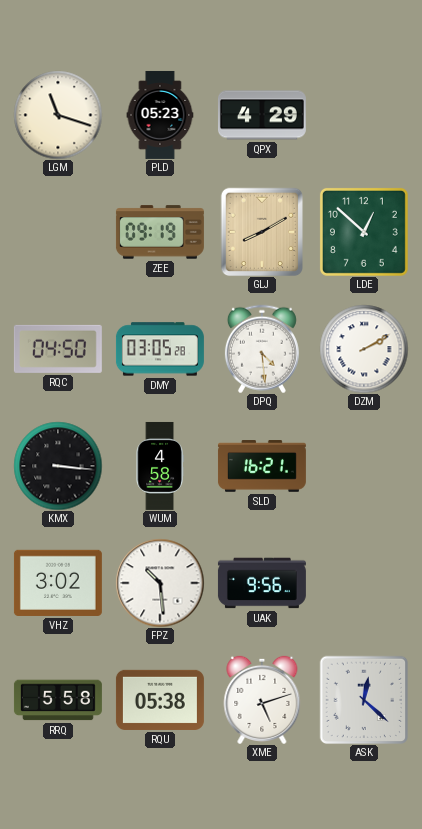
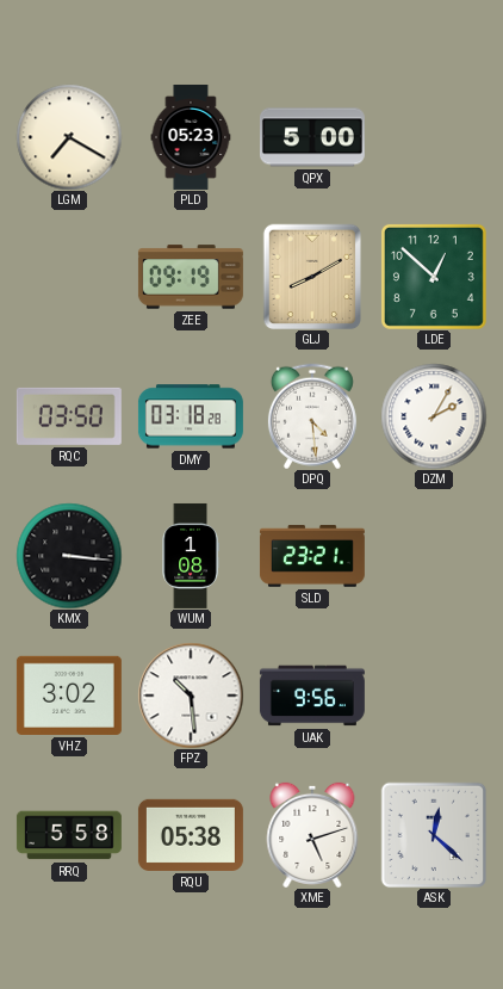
LGM: 11:18 -> 7:20 (69, 137)
QPX: 4:29 -> 5:00 (312, 137)
RQC: 04:50 -> 03:50 (69, 416)
DMY: 03:05 -> 03:18 (191, 416)
DZM: 2:10 -> 2:05 (434, 416)
WUM: 4:58 -> 1:08 (191, 556)
SLD: 16:21 -> 23:21 (312, 556)
